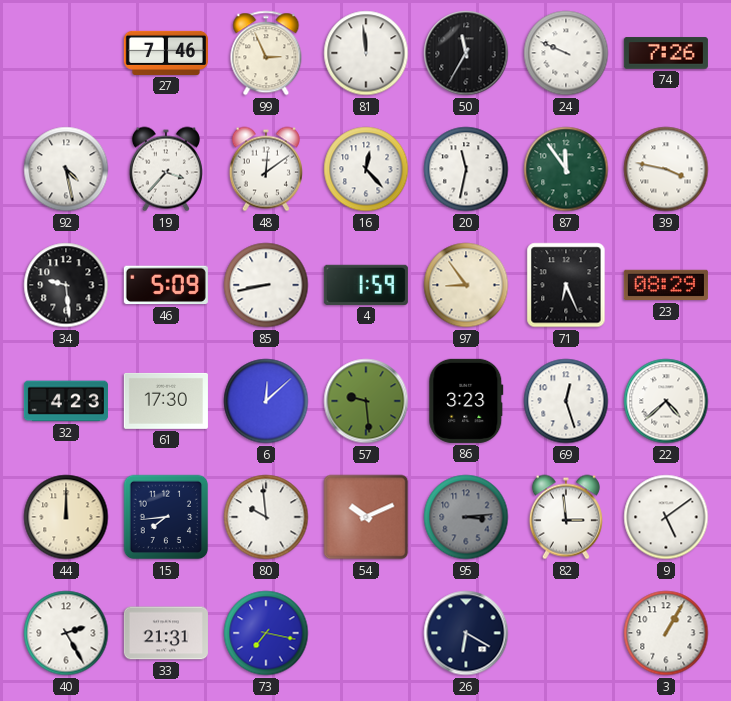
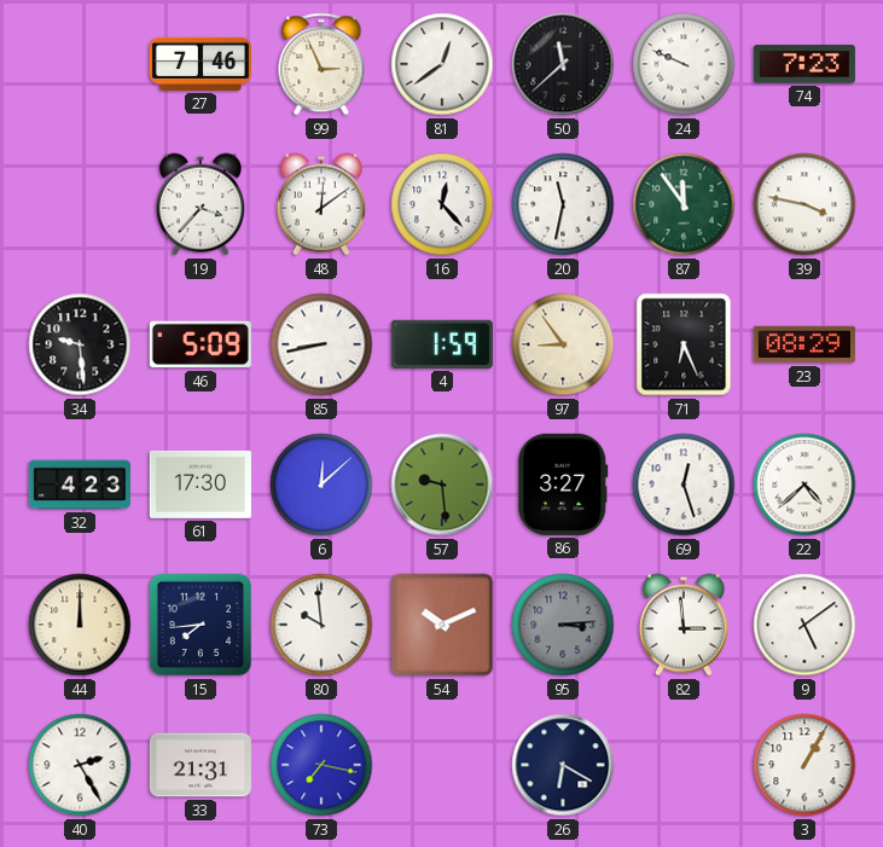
81: 11:59 -> 12:39 (442, 64)
50: 11:35 -> 11:38 (563, 64)
74: 7:26 -> 7:23 (804, 64)
92: 4:28 -> none (66, 169)
86: 3:23 -> 3:27 (563, 485)
